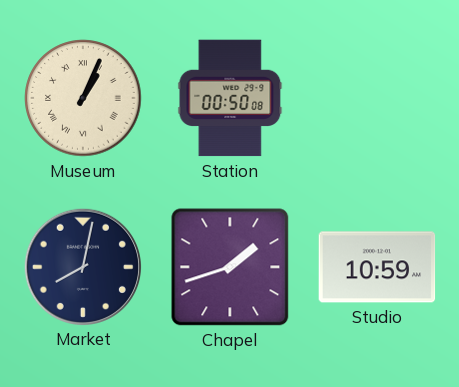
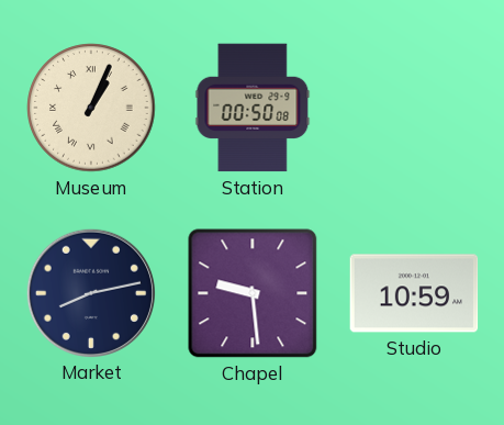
Market: 8:02 -> 8:13 (90, 292)
Chapel: 1:42 -> 9:29 (253, 293)
